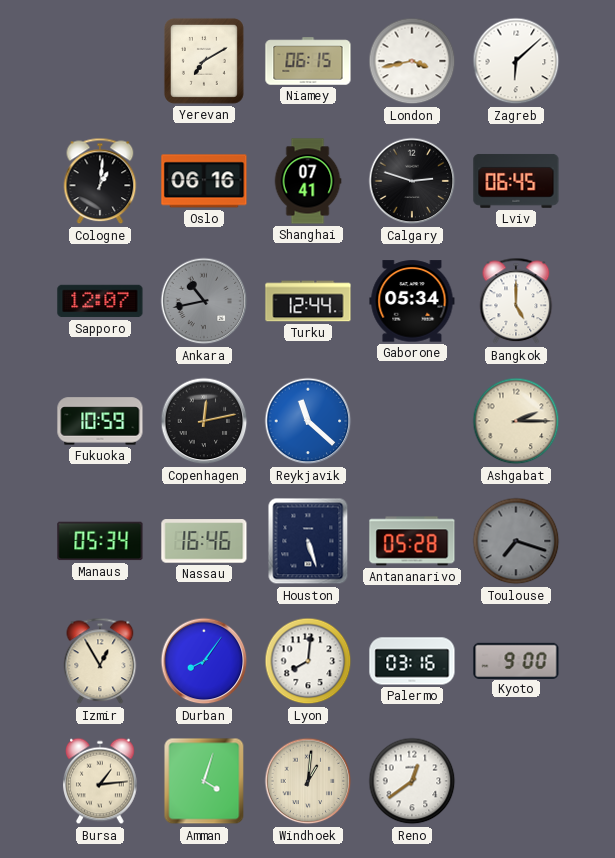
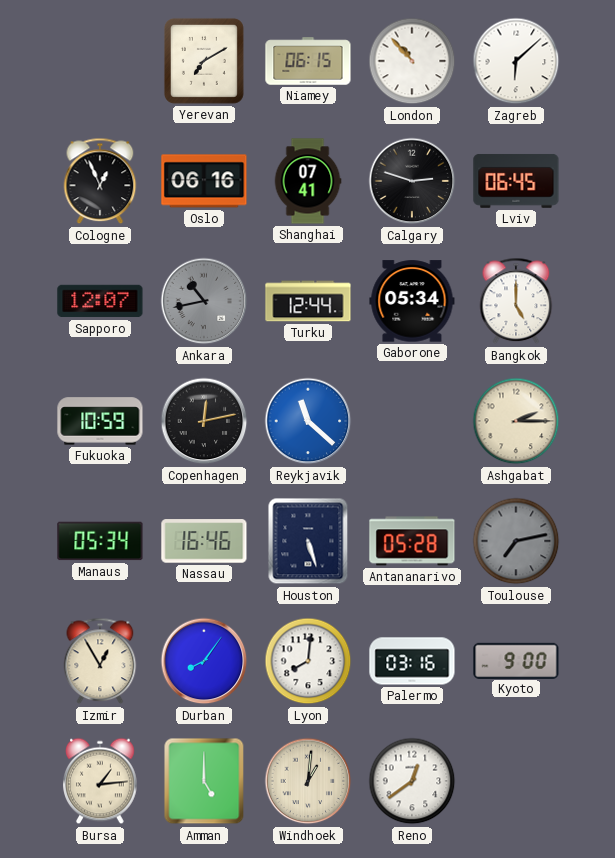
London: 3:43 -> 10:53 (412, 61)
Cologne: 1:01 -> 12:56 (100, 181)
Toulouse: 7:18 -> 7:13 (516, 541)
Amman: 4:03 -> 5:00 (204, 781)
